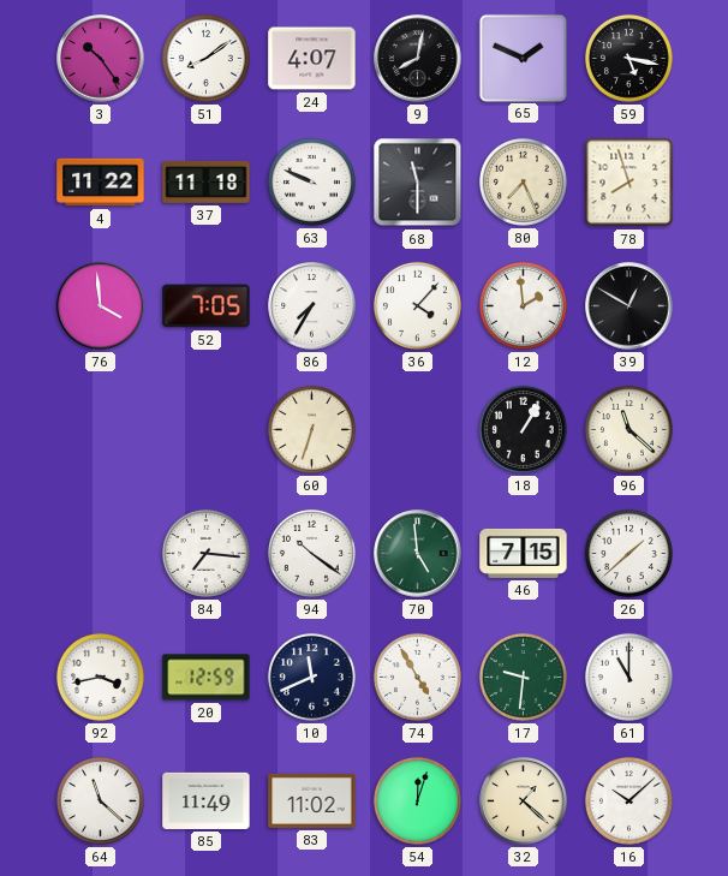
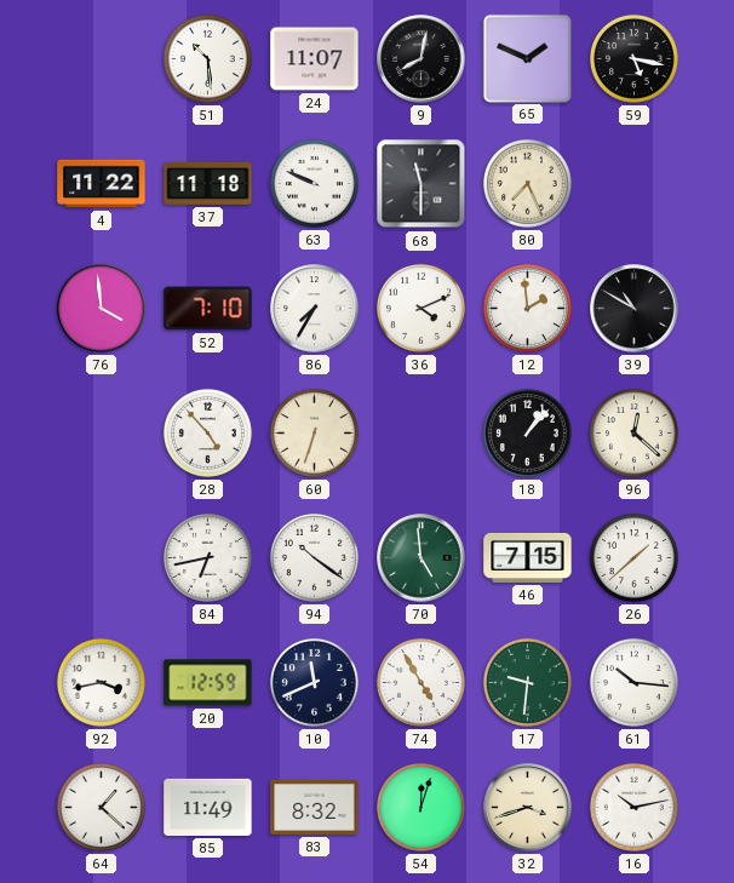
3: 10:24 -> none (101, 59)
51: 8:09 -> 10:29 (207, 58)
24: 4:07 -> 11:07 (315, 59)
78: 7:57 -> none (629, 183)
52: 7:05 -> 7:10 (208, 309)
36: 4:07 -> 4:11 (420, 308)
39: 12:50 -> 10:50 (635, 309)
28: none -> 4:53 (207, 432)
18: 1:05 -> 1:07 (527, 432)
96: 11:22 -> 12:22 (633, 432)
84: 7:16 -> 6:43 (207, 557)
61: 11:00 -> 10:16 (633, 682)
64: 11:22 -> 1:22 (101, 807)
83: 11:02 -> 8:32 (315, 807)
32: 1:22 -> 3:42 (528, 808)
16: 10:08 -> 10:13 (633, 807)
